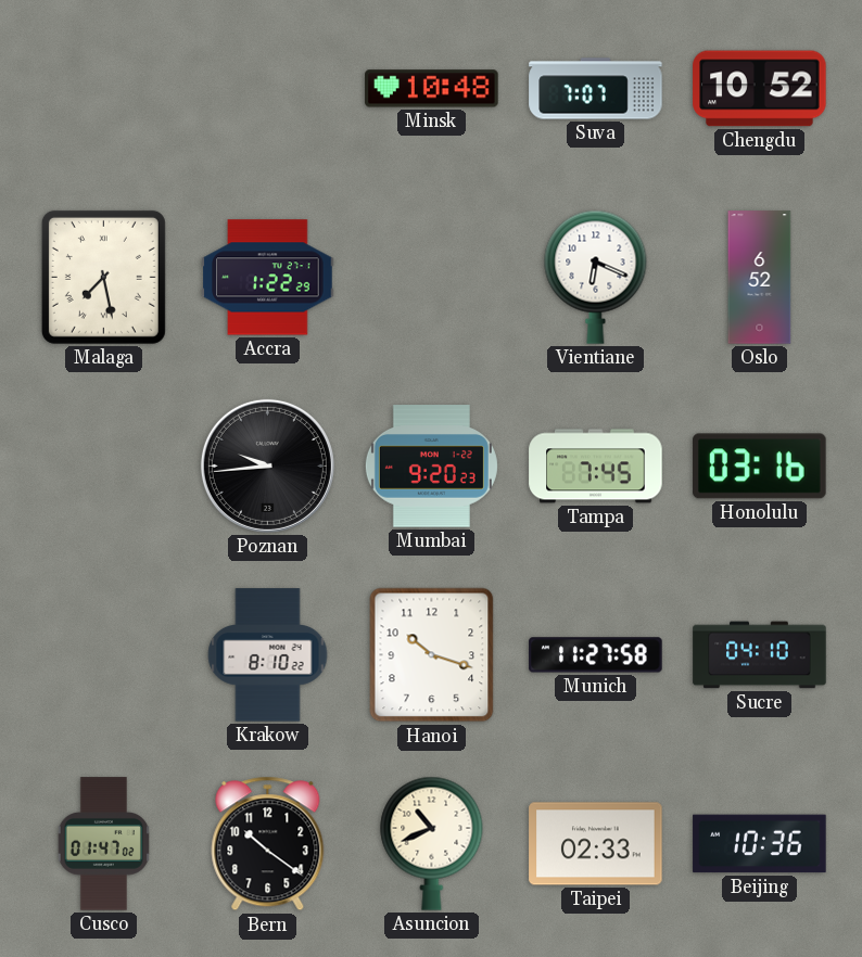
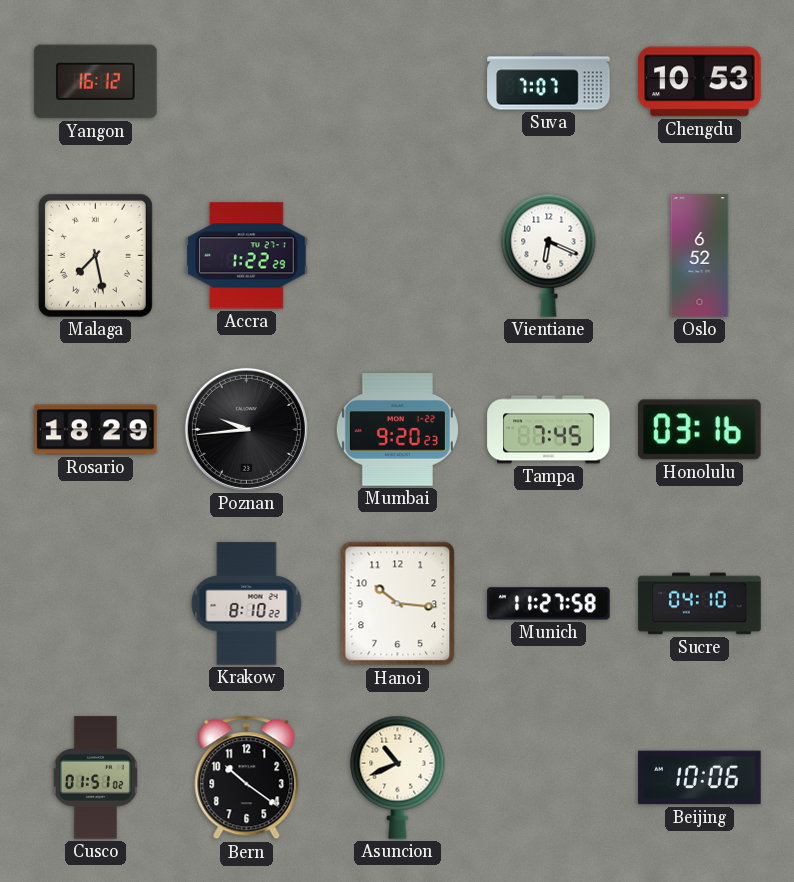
Yangon: none -> 16:12 (96, 82)
Minsk: 10:48 -> none (432, 89)
Chengdu: 10:52 -> 10:53 (700, 82)
Rosario: none -> 18:29 (96, 430)
Hanoi: 10:18 -> 10:16 (398, 604)
Cusco: 01:47 -> 01:51 (95, 778)
Taipei: 02:33 -> none (596, 844)
Beijing: 10:36 -> 10:06 (700, 778)
